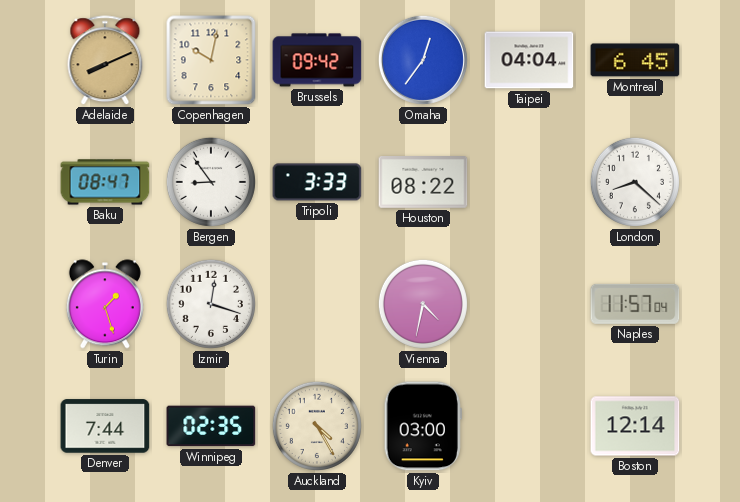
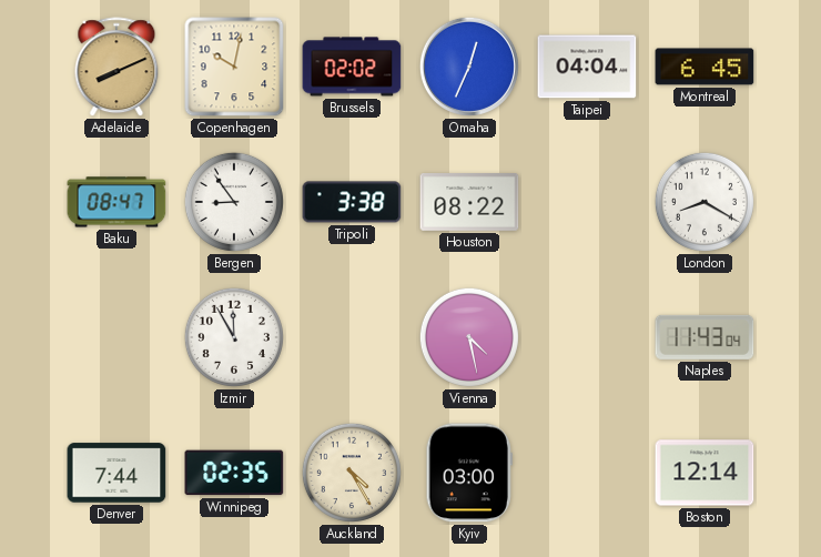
Brussels: 09:42 -> 02:02 (352, 67)
Omaha: 12:36 -> 12:34 (469, 67)
Tripoli: 3:33 -> 3:38 (352, 202)
London: 8:22 -> 8:20 (705, 202)
Turin: 1:27 -> none (105, 304)
Izmir: 12:18 -> 11:55 (234, 337)
Vienna: 4:32 -> 4:28 (469, 337)
Naples: 11:57 -> 11:43 (705, 337)
